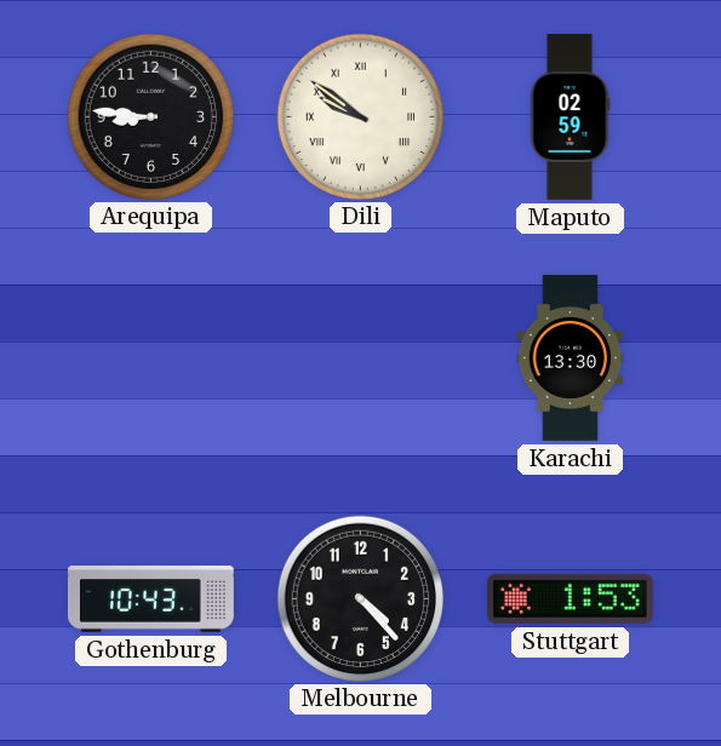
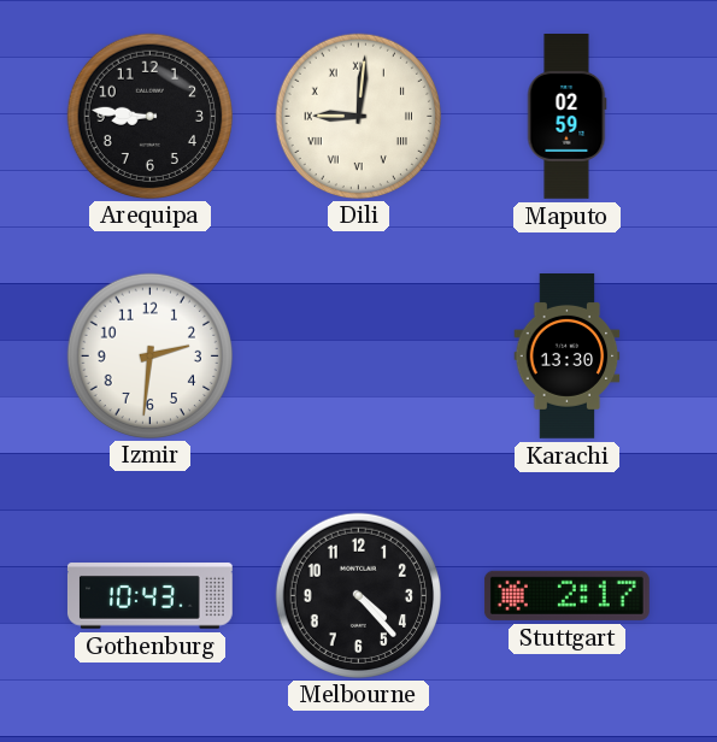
Dili: 9:51 -> 9:01 (358, 116)
Izmir: none -> 2:31 (149, 355)
Stuttgart: 1:53 -> 2:17 (566, 595)
